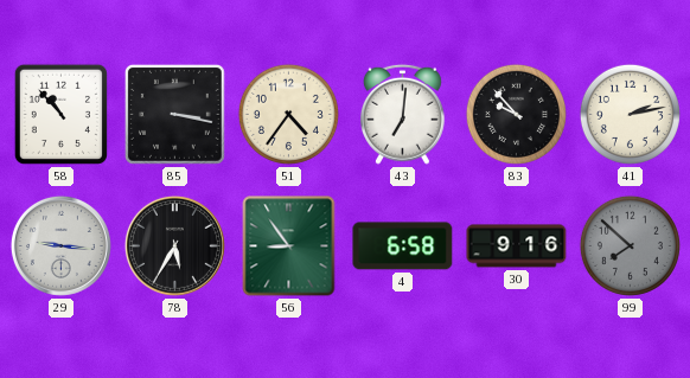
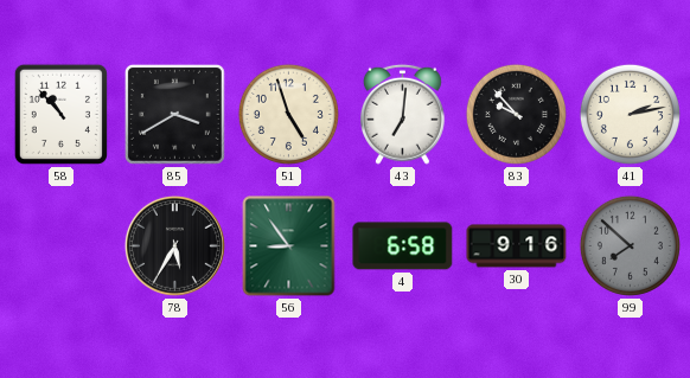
85: 3:17 -> 3:40 (174, 114)
51: 4:36 -> 4:57 (288, 114)
29: 9:16 -> none (60, 245)
